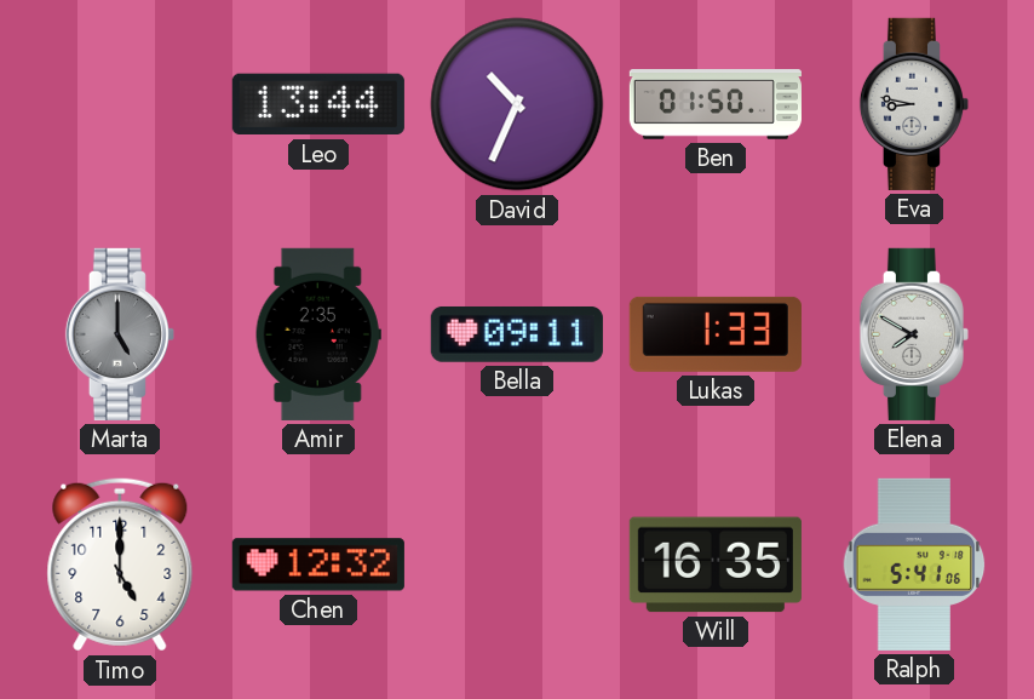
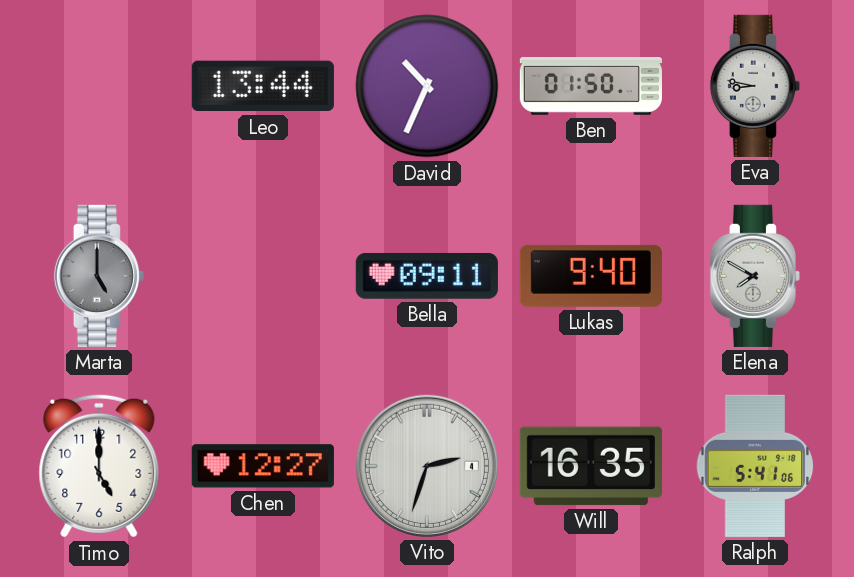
Amir: 2:35 -> none (318, 334)
Lukas: 1:33 -> 9:40 (591, 276)
Chen: 12:32 -> 12:27 (263, 466)
Vito: none -> 2:33 (427, 466)
